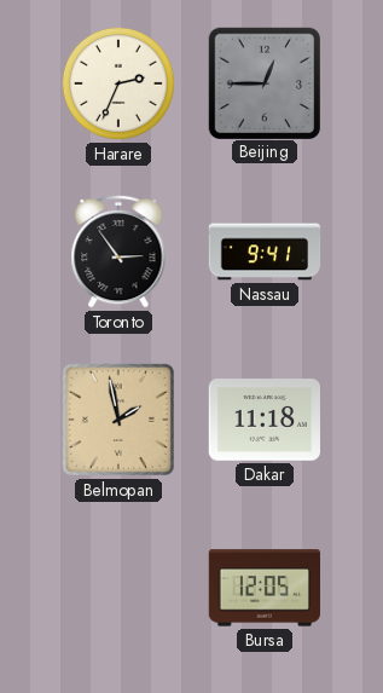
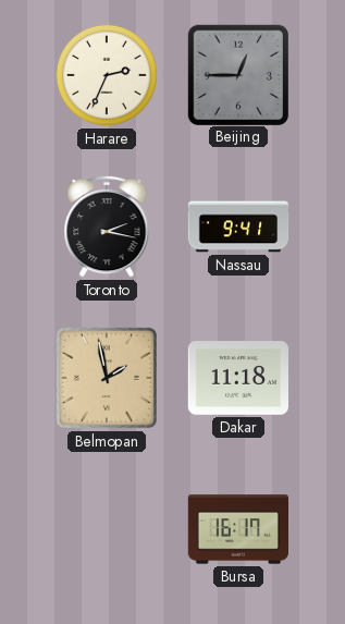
Toronto: 2:54 -> 2:17 (107, 227)
Bursa: 12:05 -> 16:17 (237, 529)
